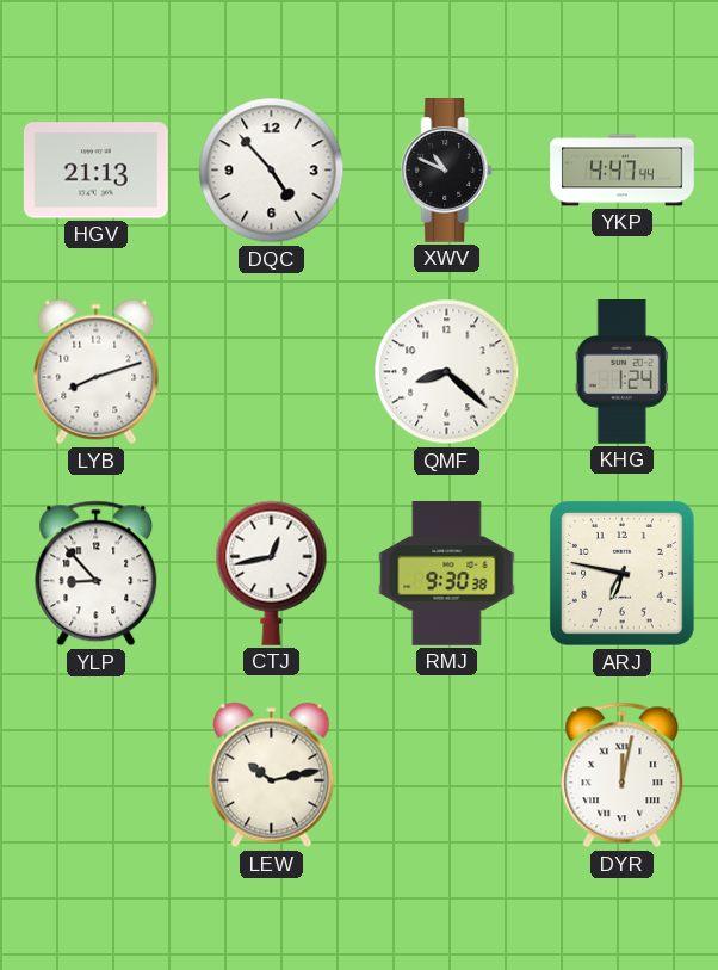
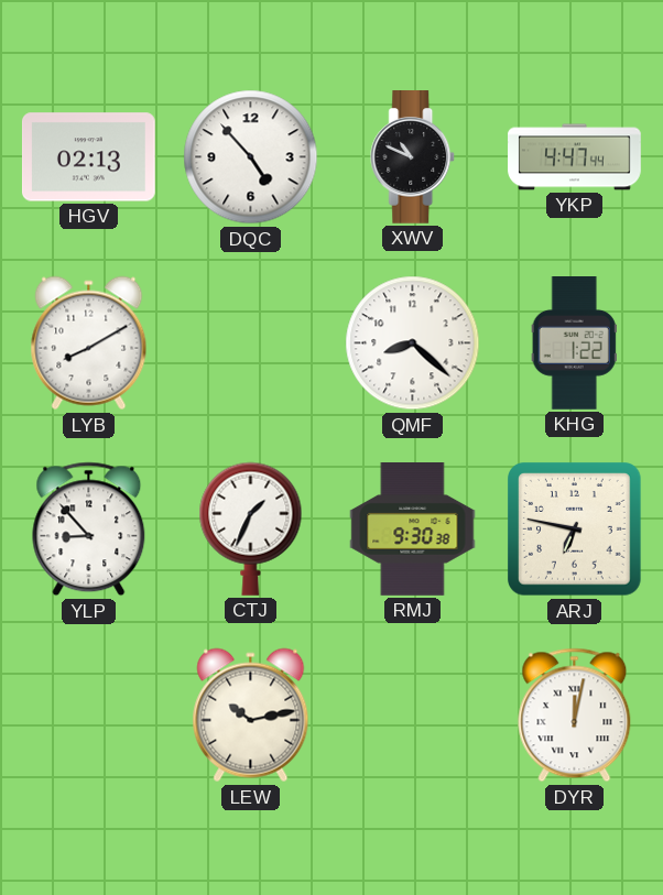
HGV: 21:13 -> 02:13 (88, 157)
LYB: 8:12 -> 8:10 (89, 343)
KHG: 1:24 -> 1:22 (574, 343)
CTJ: 12:43 -> 1:34 (251, 528)
